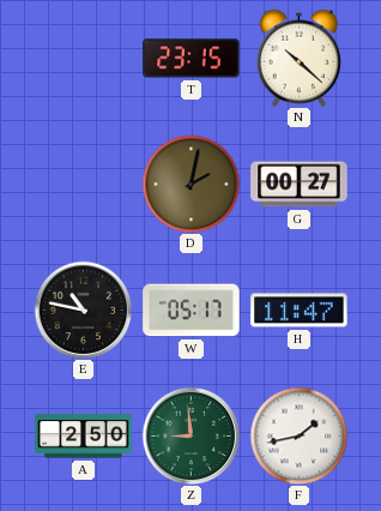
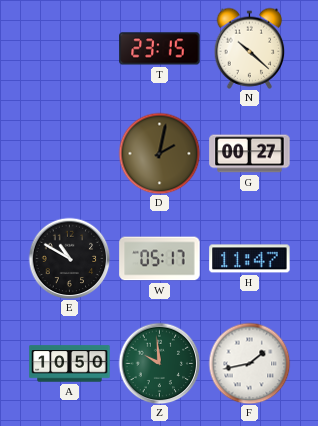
E: 10:47 -> 10:50 (69, 258)
A: 2:50 -> 10:50 (70, 364)
Z: 8:59 -> 9:59 (159, 363)
